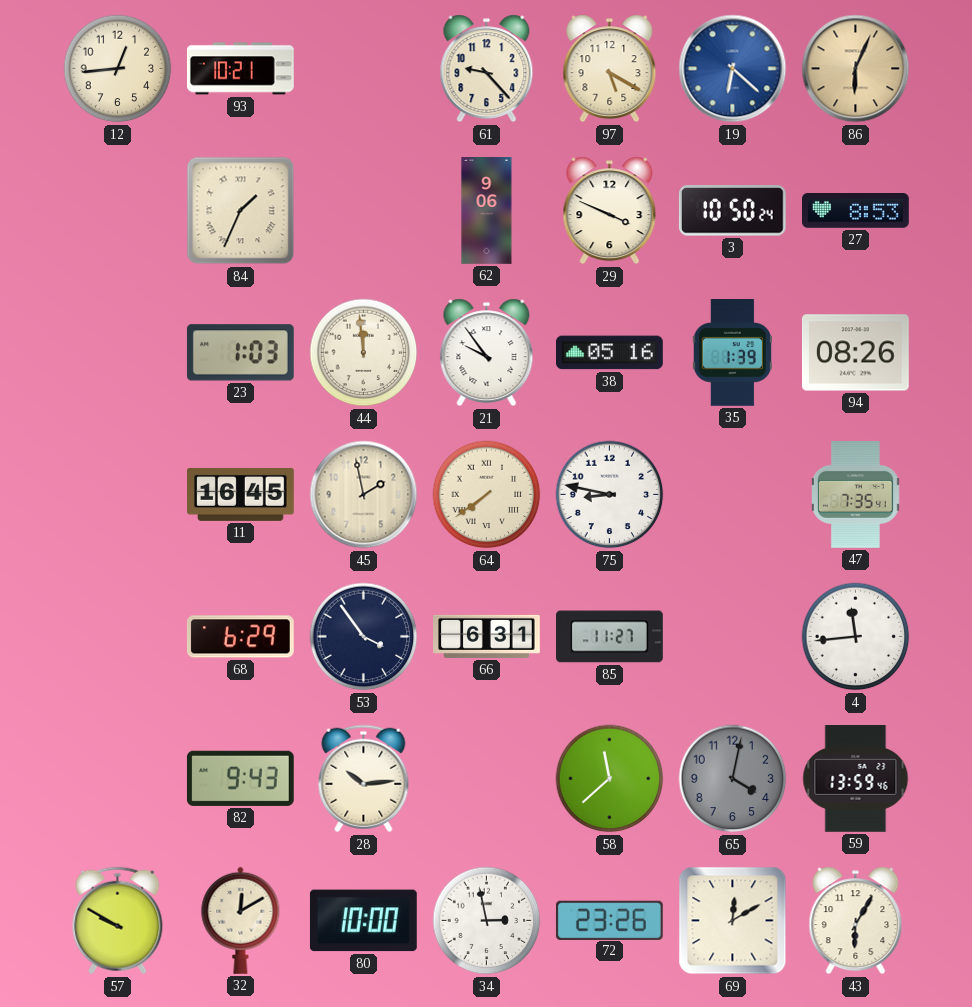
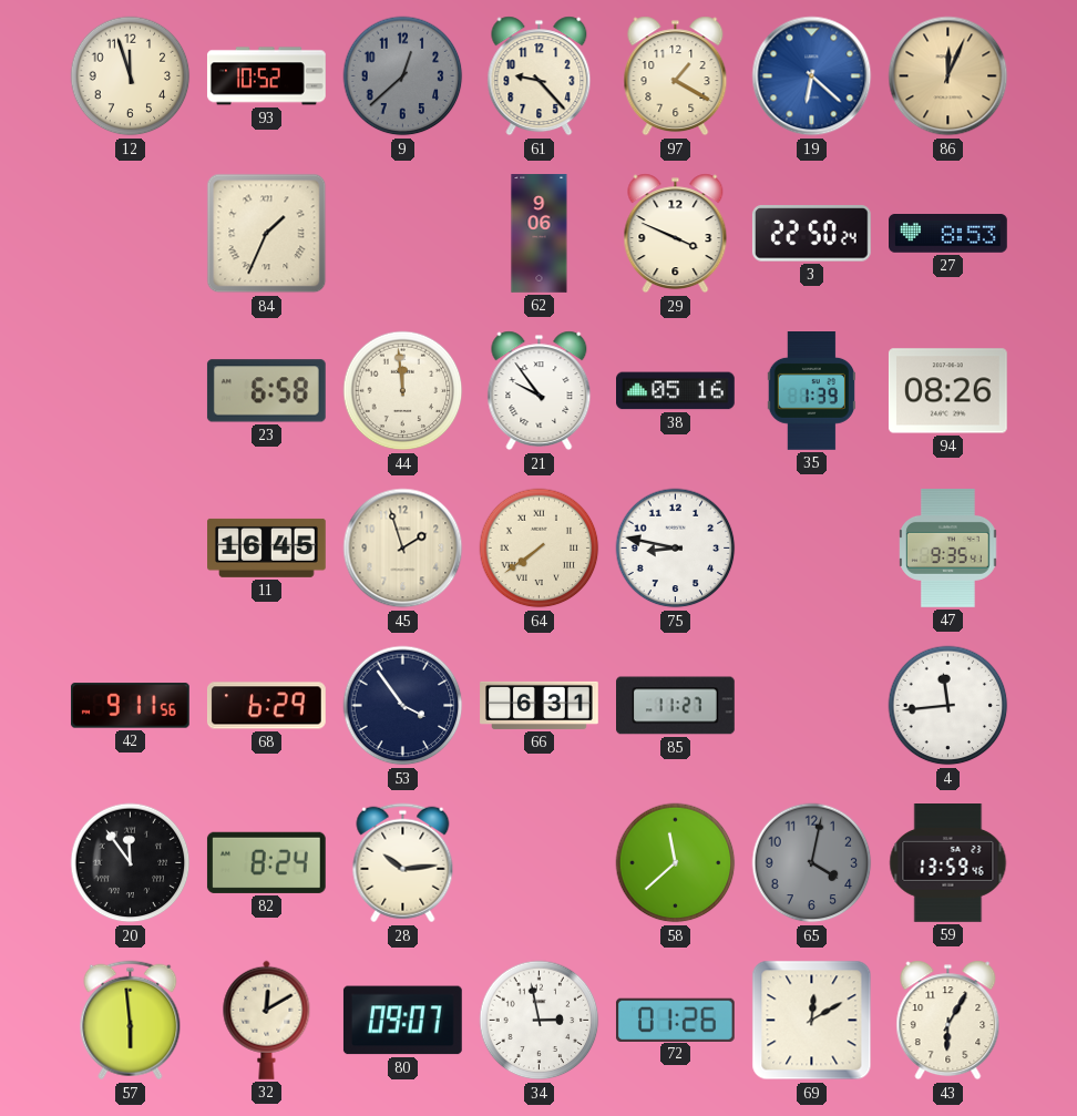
12: 12:44 -> 11:57 (131, 76)
93: 10:21 -> 10:52 (267, 76)
9: none -> 12:38 (403, 76)
97: 5:20 -> 1:20 (676, 76)
86: 6:04 -> 12:04 (948, 76)
3: 10:50 -> 22:50 (811, 234)
23: 1:03 -> 6:58 (266, 391)
45: 1:58 -> 1:57 (403, 549)
47: 7:35 -> 9:35 (948, 549)
42: none -> 9:11 (130, 706)
20: none -> 11:54 (131, 863)
82: 9:43 -> 8:24 (266, 862)
57: 9:50 -> 5:59 (131, 1021)
80: 10:00 -> 09:07 (402, 1021)
72: 23:26 -> 01:26 (675, 1020)
